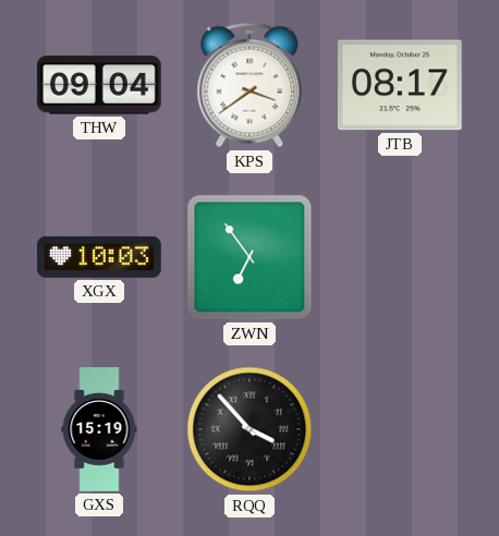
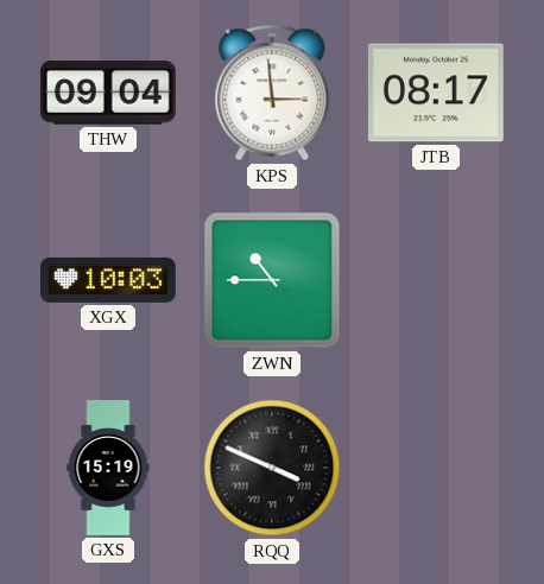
KPS: 3:39 -> 2:59 (272, 93)
ZWN: 6:54 -> 10:45 (272, 280)
RQQ: 3:53 -> 3:49 (272, 468)
